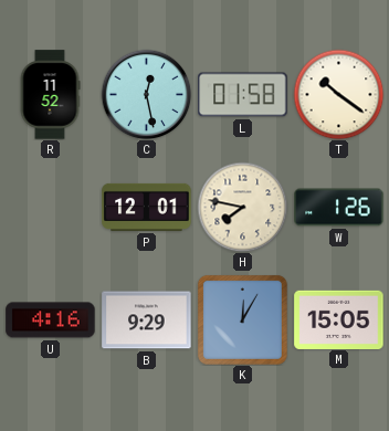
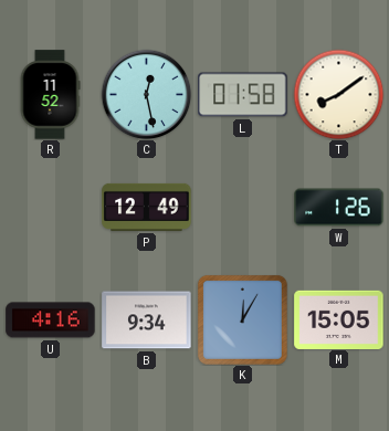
T: 10:21 -> 8:09 (338, 94)
P: 12:01 -> 12:49 (147, 207)
H: 7:47 -> none (242, 207)
B: 9:29 -> 9:34 (147, 320)
